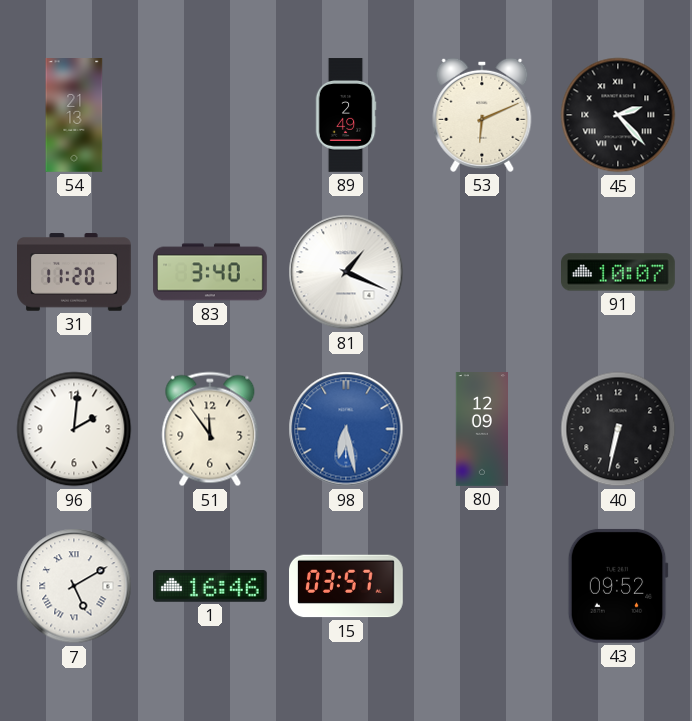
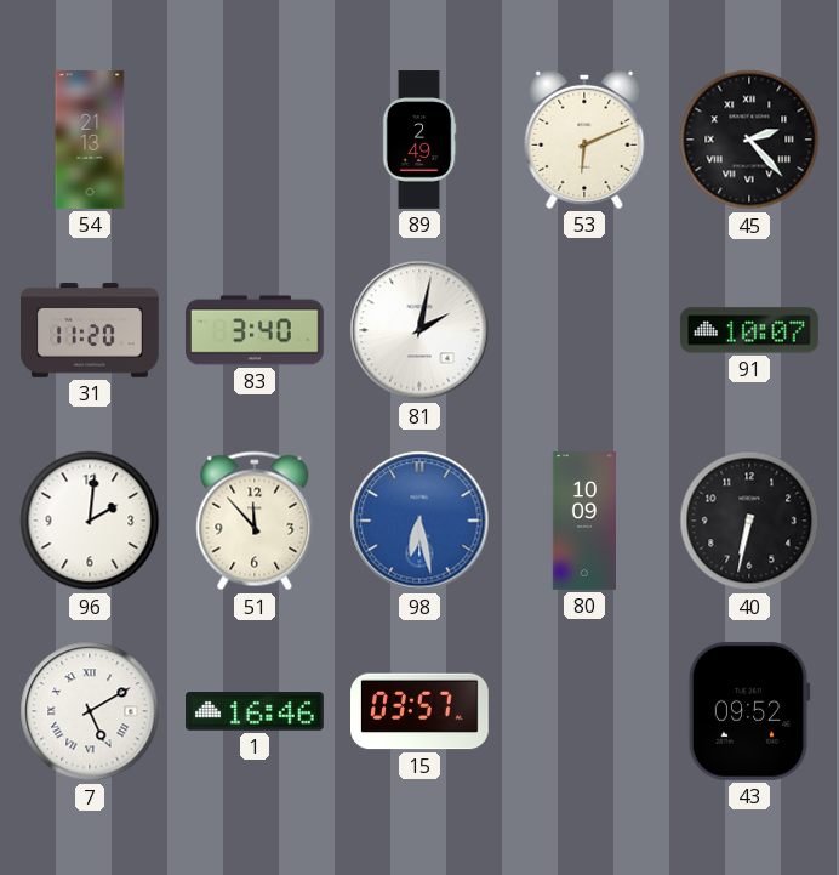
81: 1:19 -> 2:02 (419, 330)
51: 11:54 -> 11:53 (255, 521)
80: 12:09 -> 10:09 (583, 521)
